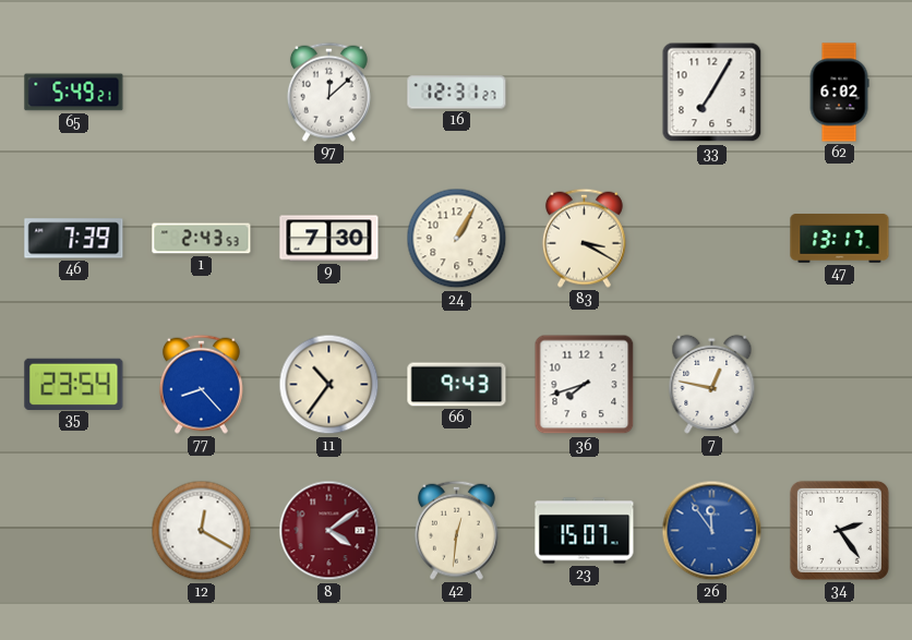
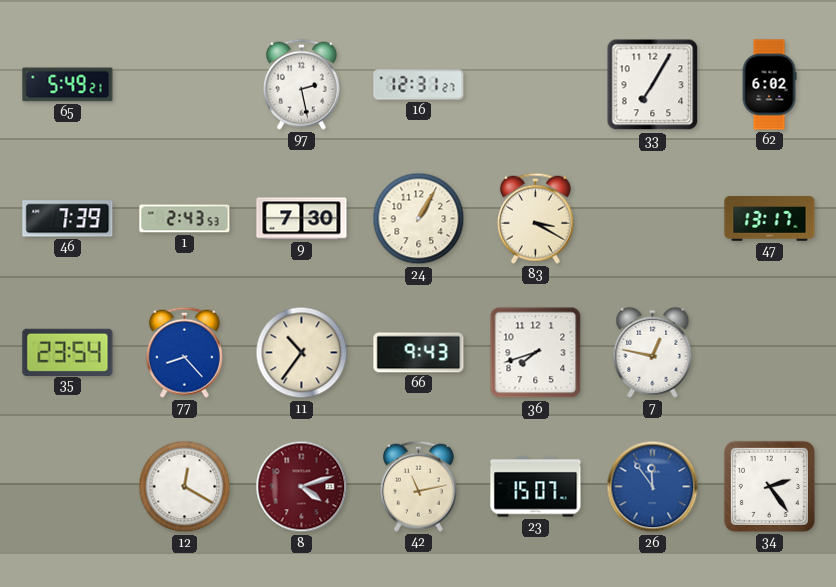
97: 12:08 -> 2:28 (301, 84)
8: 4:09 -> 4:12 (302, 487)
42: 12:31 -> 11:13 (418, 486)
